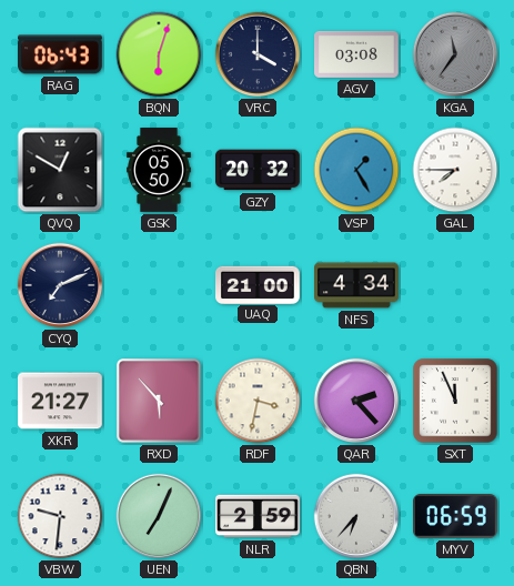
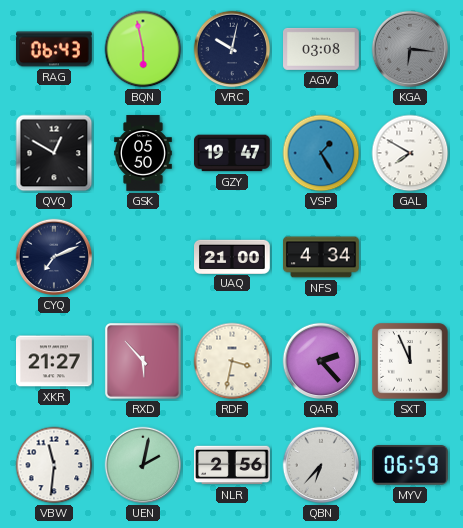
BQN: 6:03 -> 5:58 (143, 49)
VRC: 4:00 -> 10:02 (232, 49)
KGA: 11:36 -> 6:16 (410, 49)
GZY: 20:32 -> 19:47 (233, 153)
GAL: 7:45 -> 7:50 (410, 153)
VBW: 9:31 -> 11:31 (54, 465)
UEN: 7:04 -> 2:02 (143, 465)
NLR: 2:59 -> 2:56 (232, 465)
